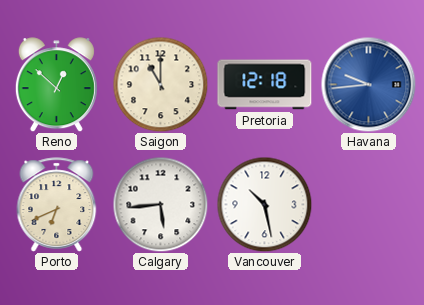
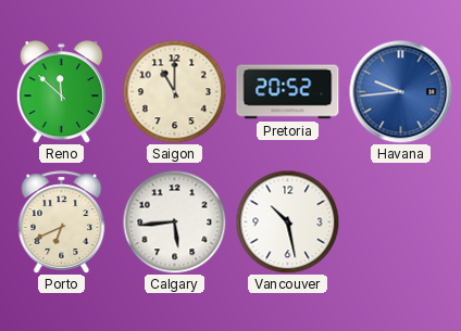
Reno: 12:52 -> 11:52 (61, 92)
Pretoria: 12:18 -> 20:52 (288, 92)
